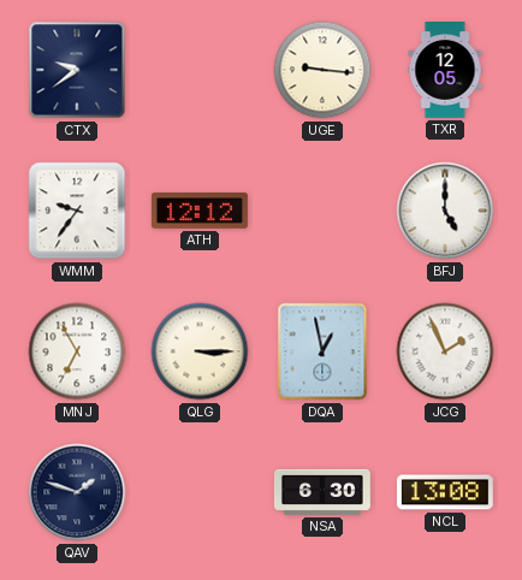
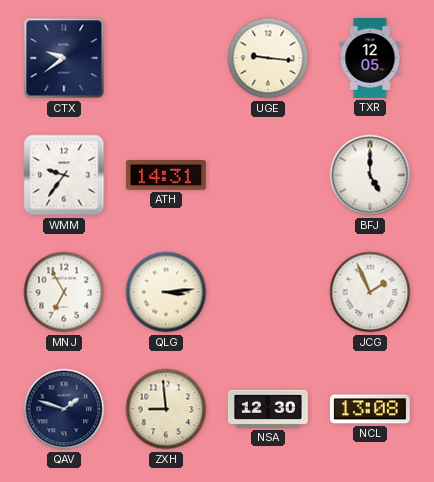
ATH: 12:12 -> 14:31 (166, 176)
QLG: 3:15 -> 3:14 (166, 292)
DQA: 12:58 -> none (322, 351)
ZXH: none -> 8:59 (166, 409)
NSA: 6:30 -> 12:30 (268, 409)
